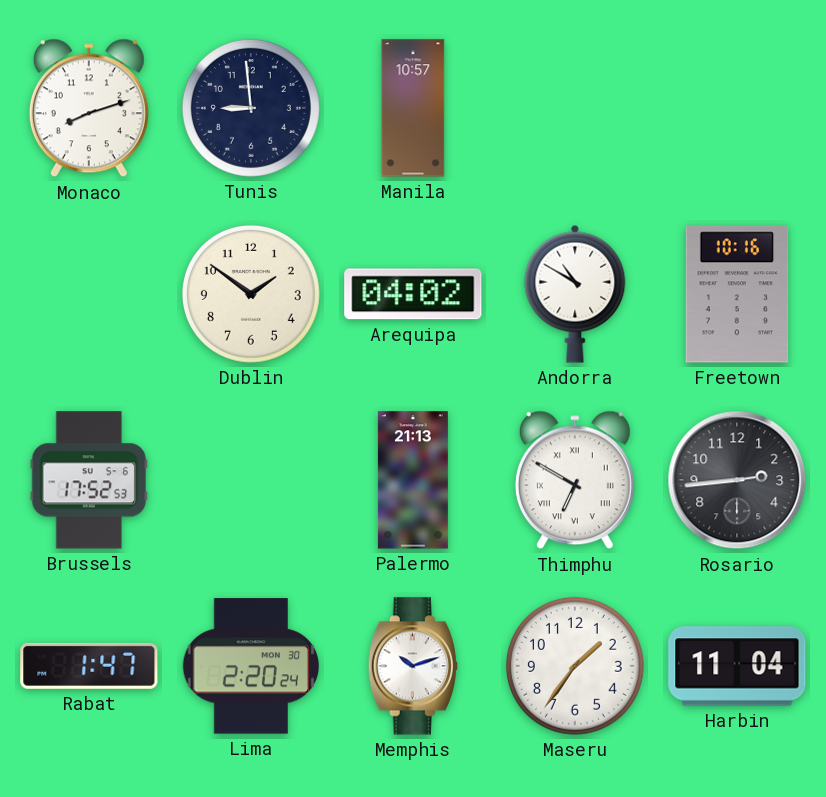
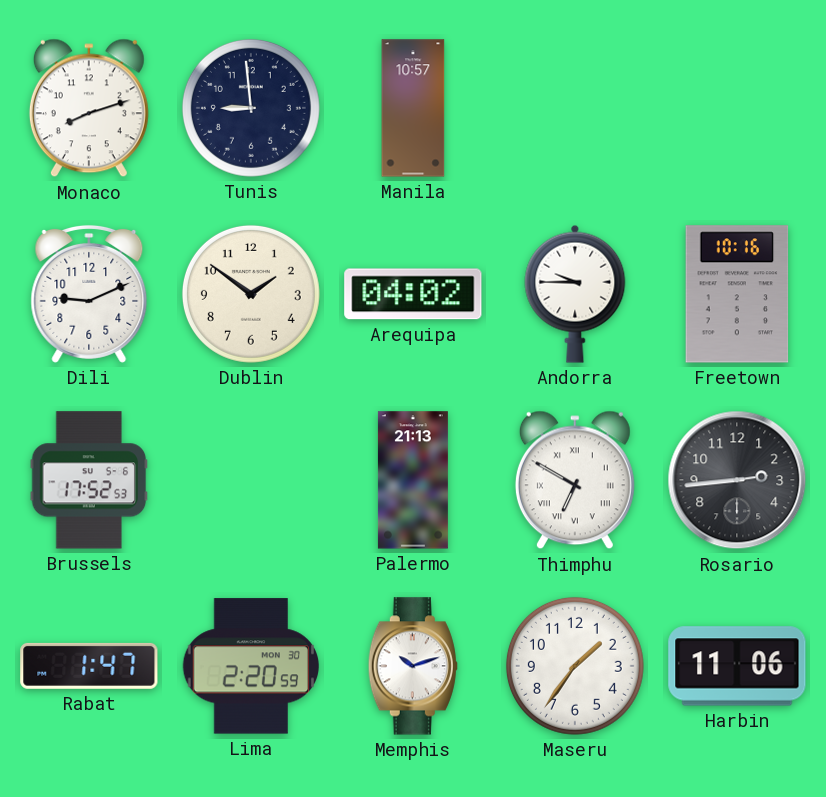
Dili: none -> 9:11 (89, 294)
Andorra: 10:50 -> 9:45 (575, 294)
Lima: 2:20:24 -> 2:20:59 (250, 666)
Harbin: 11:04 -> 11:06 (737, 666)
